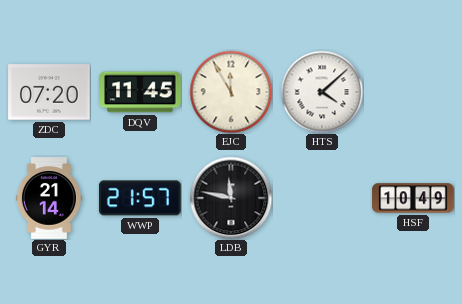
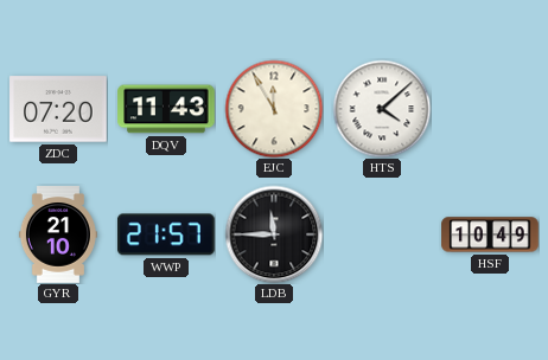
DQV: 11:45 -> 11:43 (166, 109)
GYR: 21:14 -> 21:10 (58, 234)
LDB: 11:47 -> 11:45 (274, 234)
